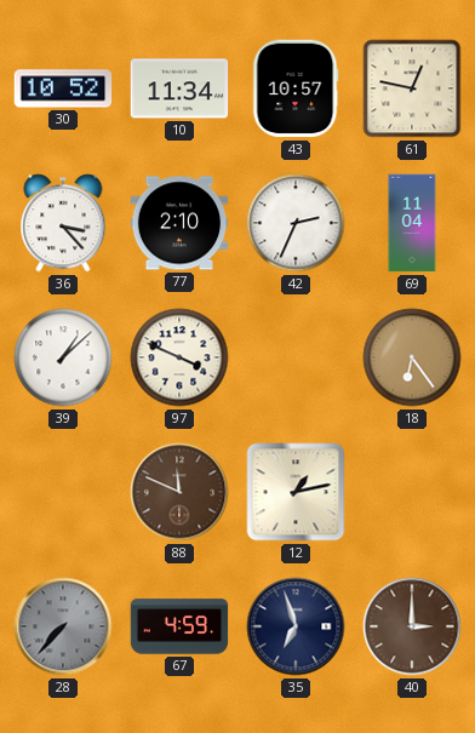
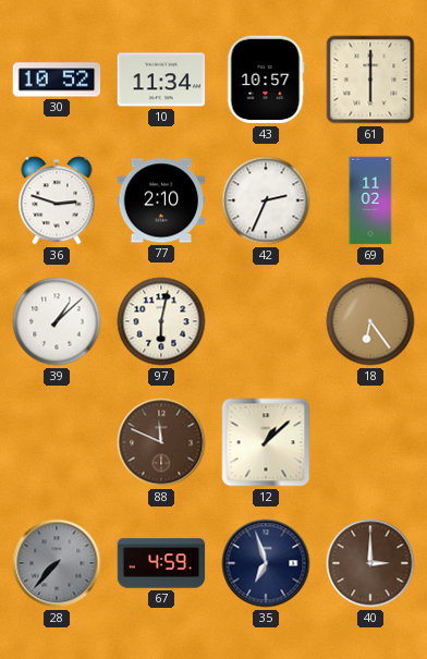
61: 12:47 -> 6:00 (370, 80)
36: 3:23 -> 2:48 (57, 200)
69: 11:04 -> 11:02 (370, 200)
97: 3:49 -> 6:02 (161, 321)
12: 1:13 -> 1:08 (266, 442)
